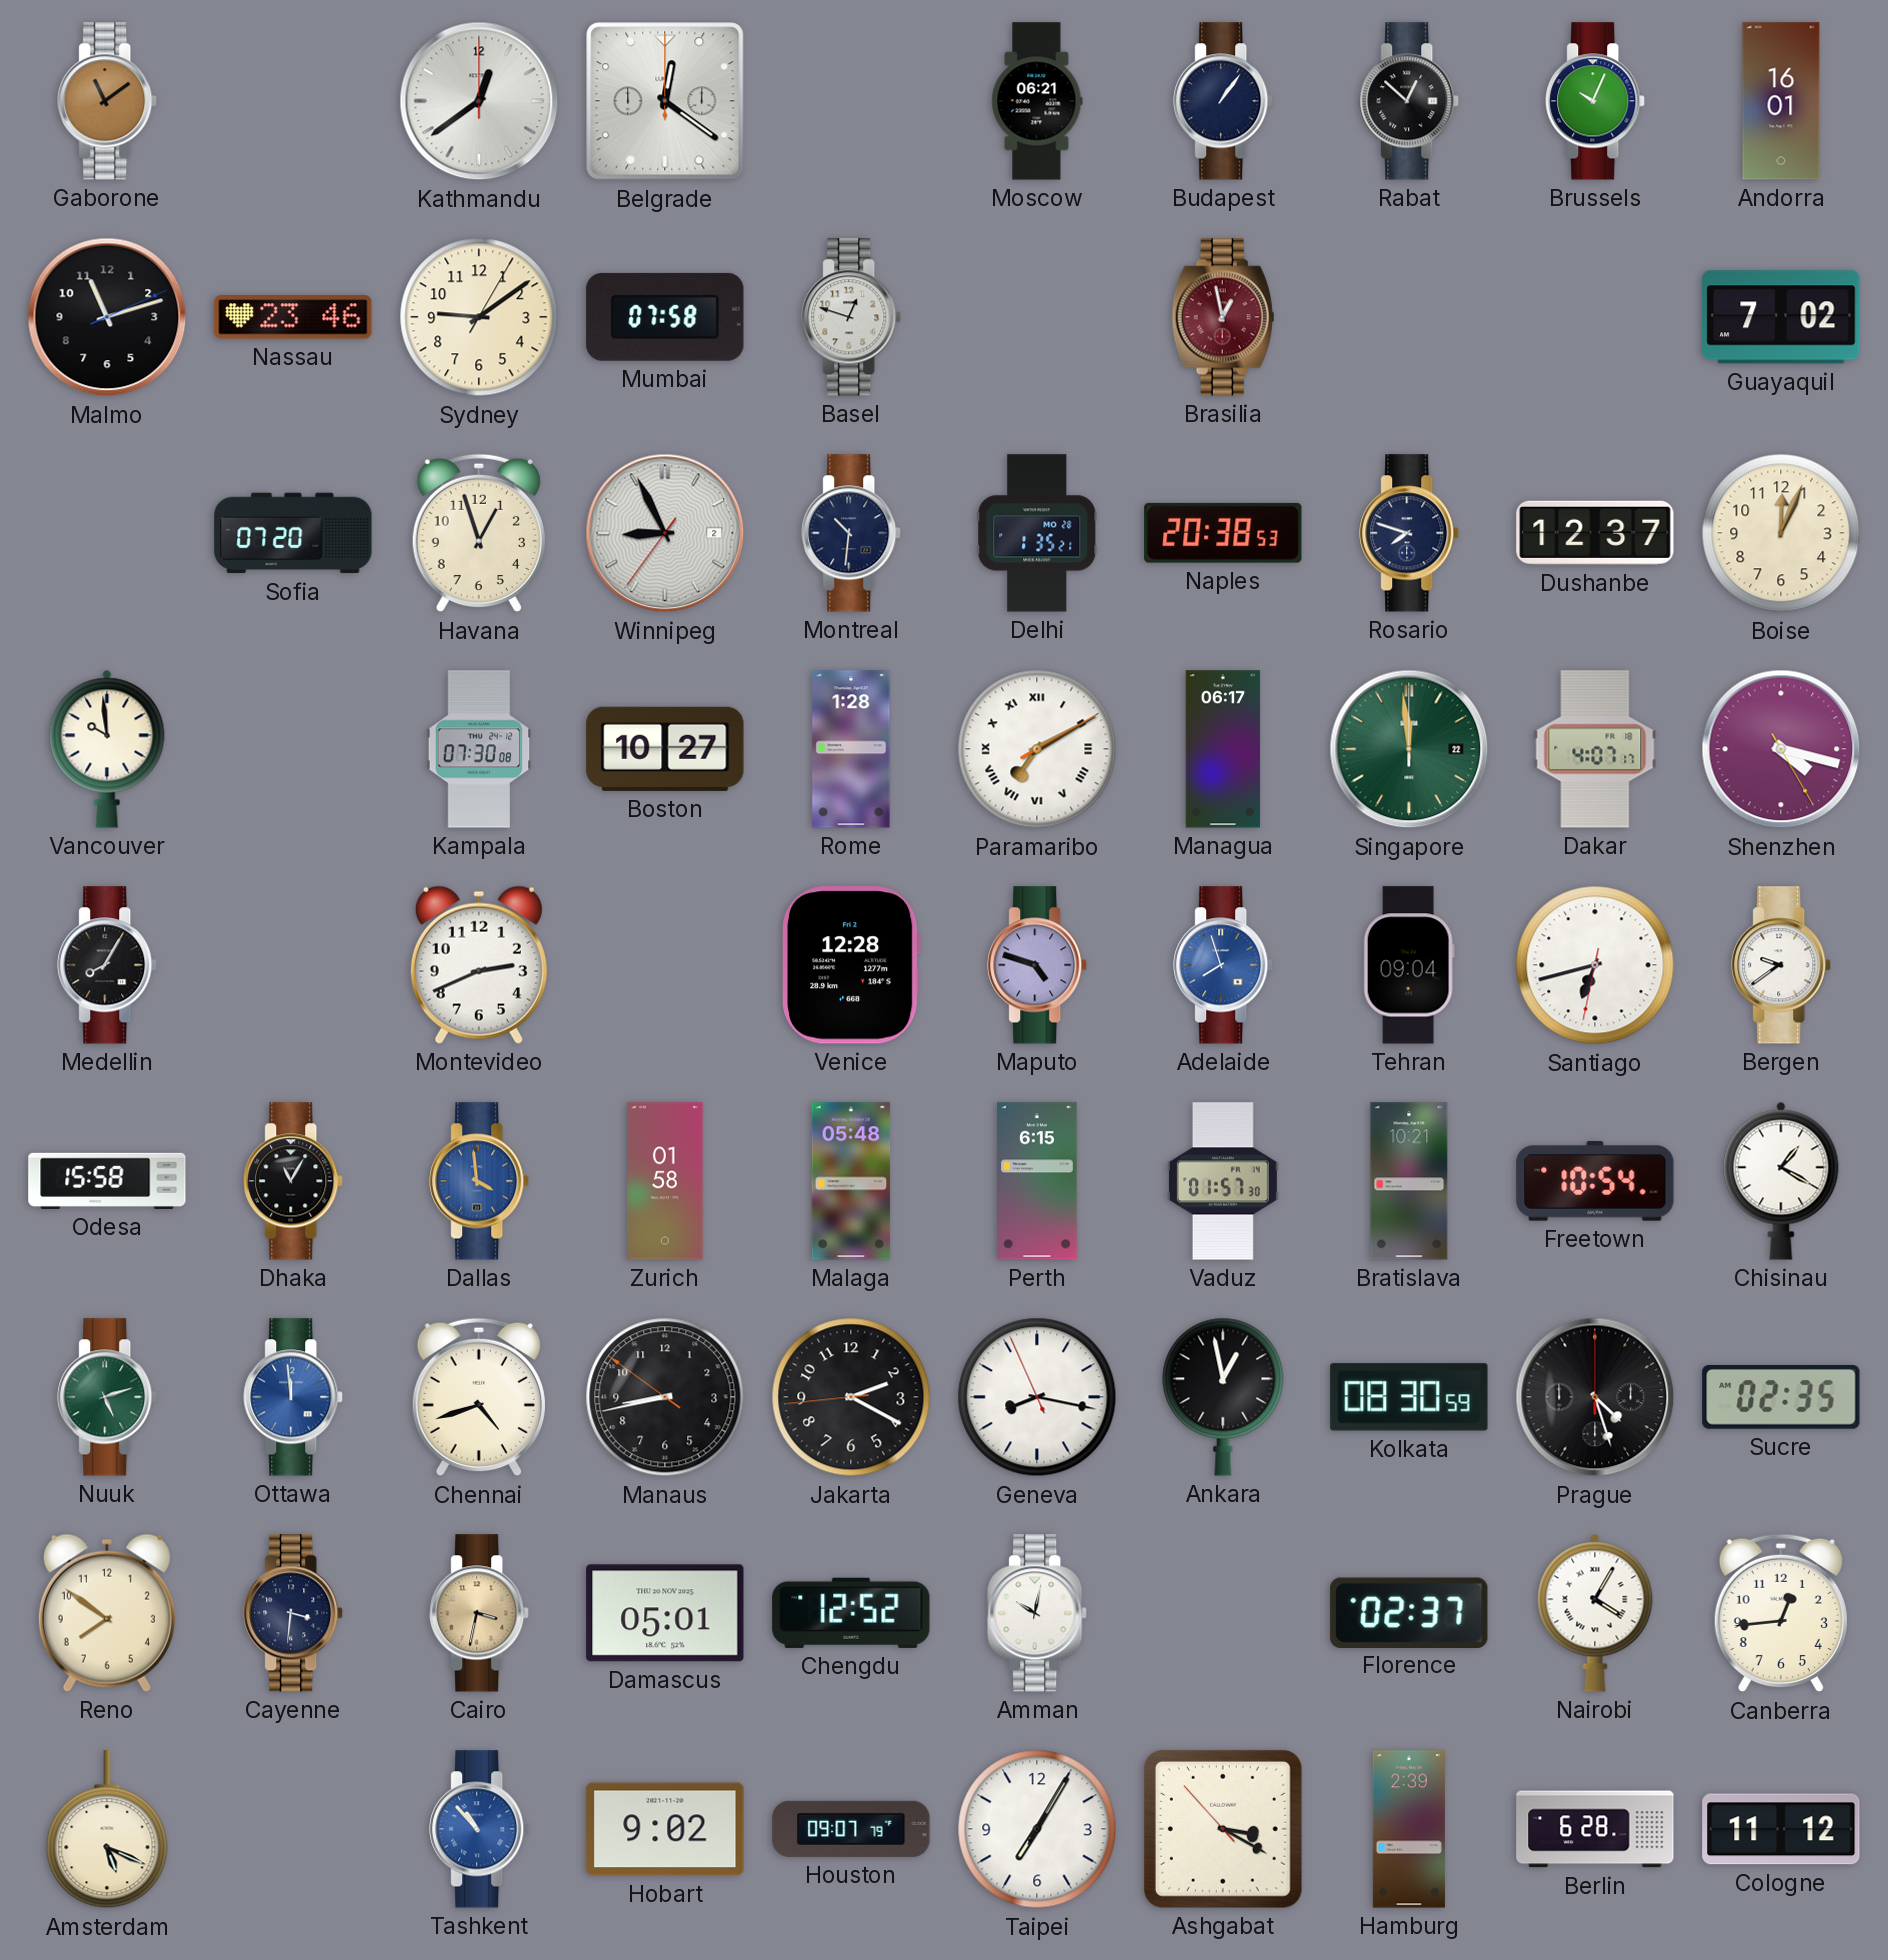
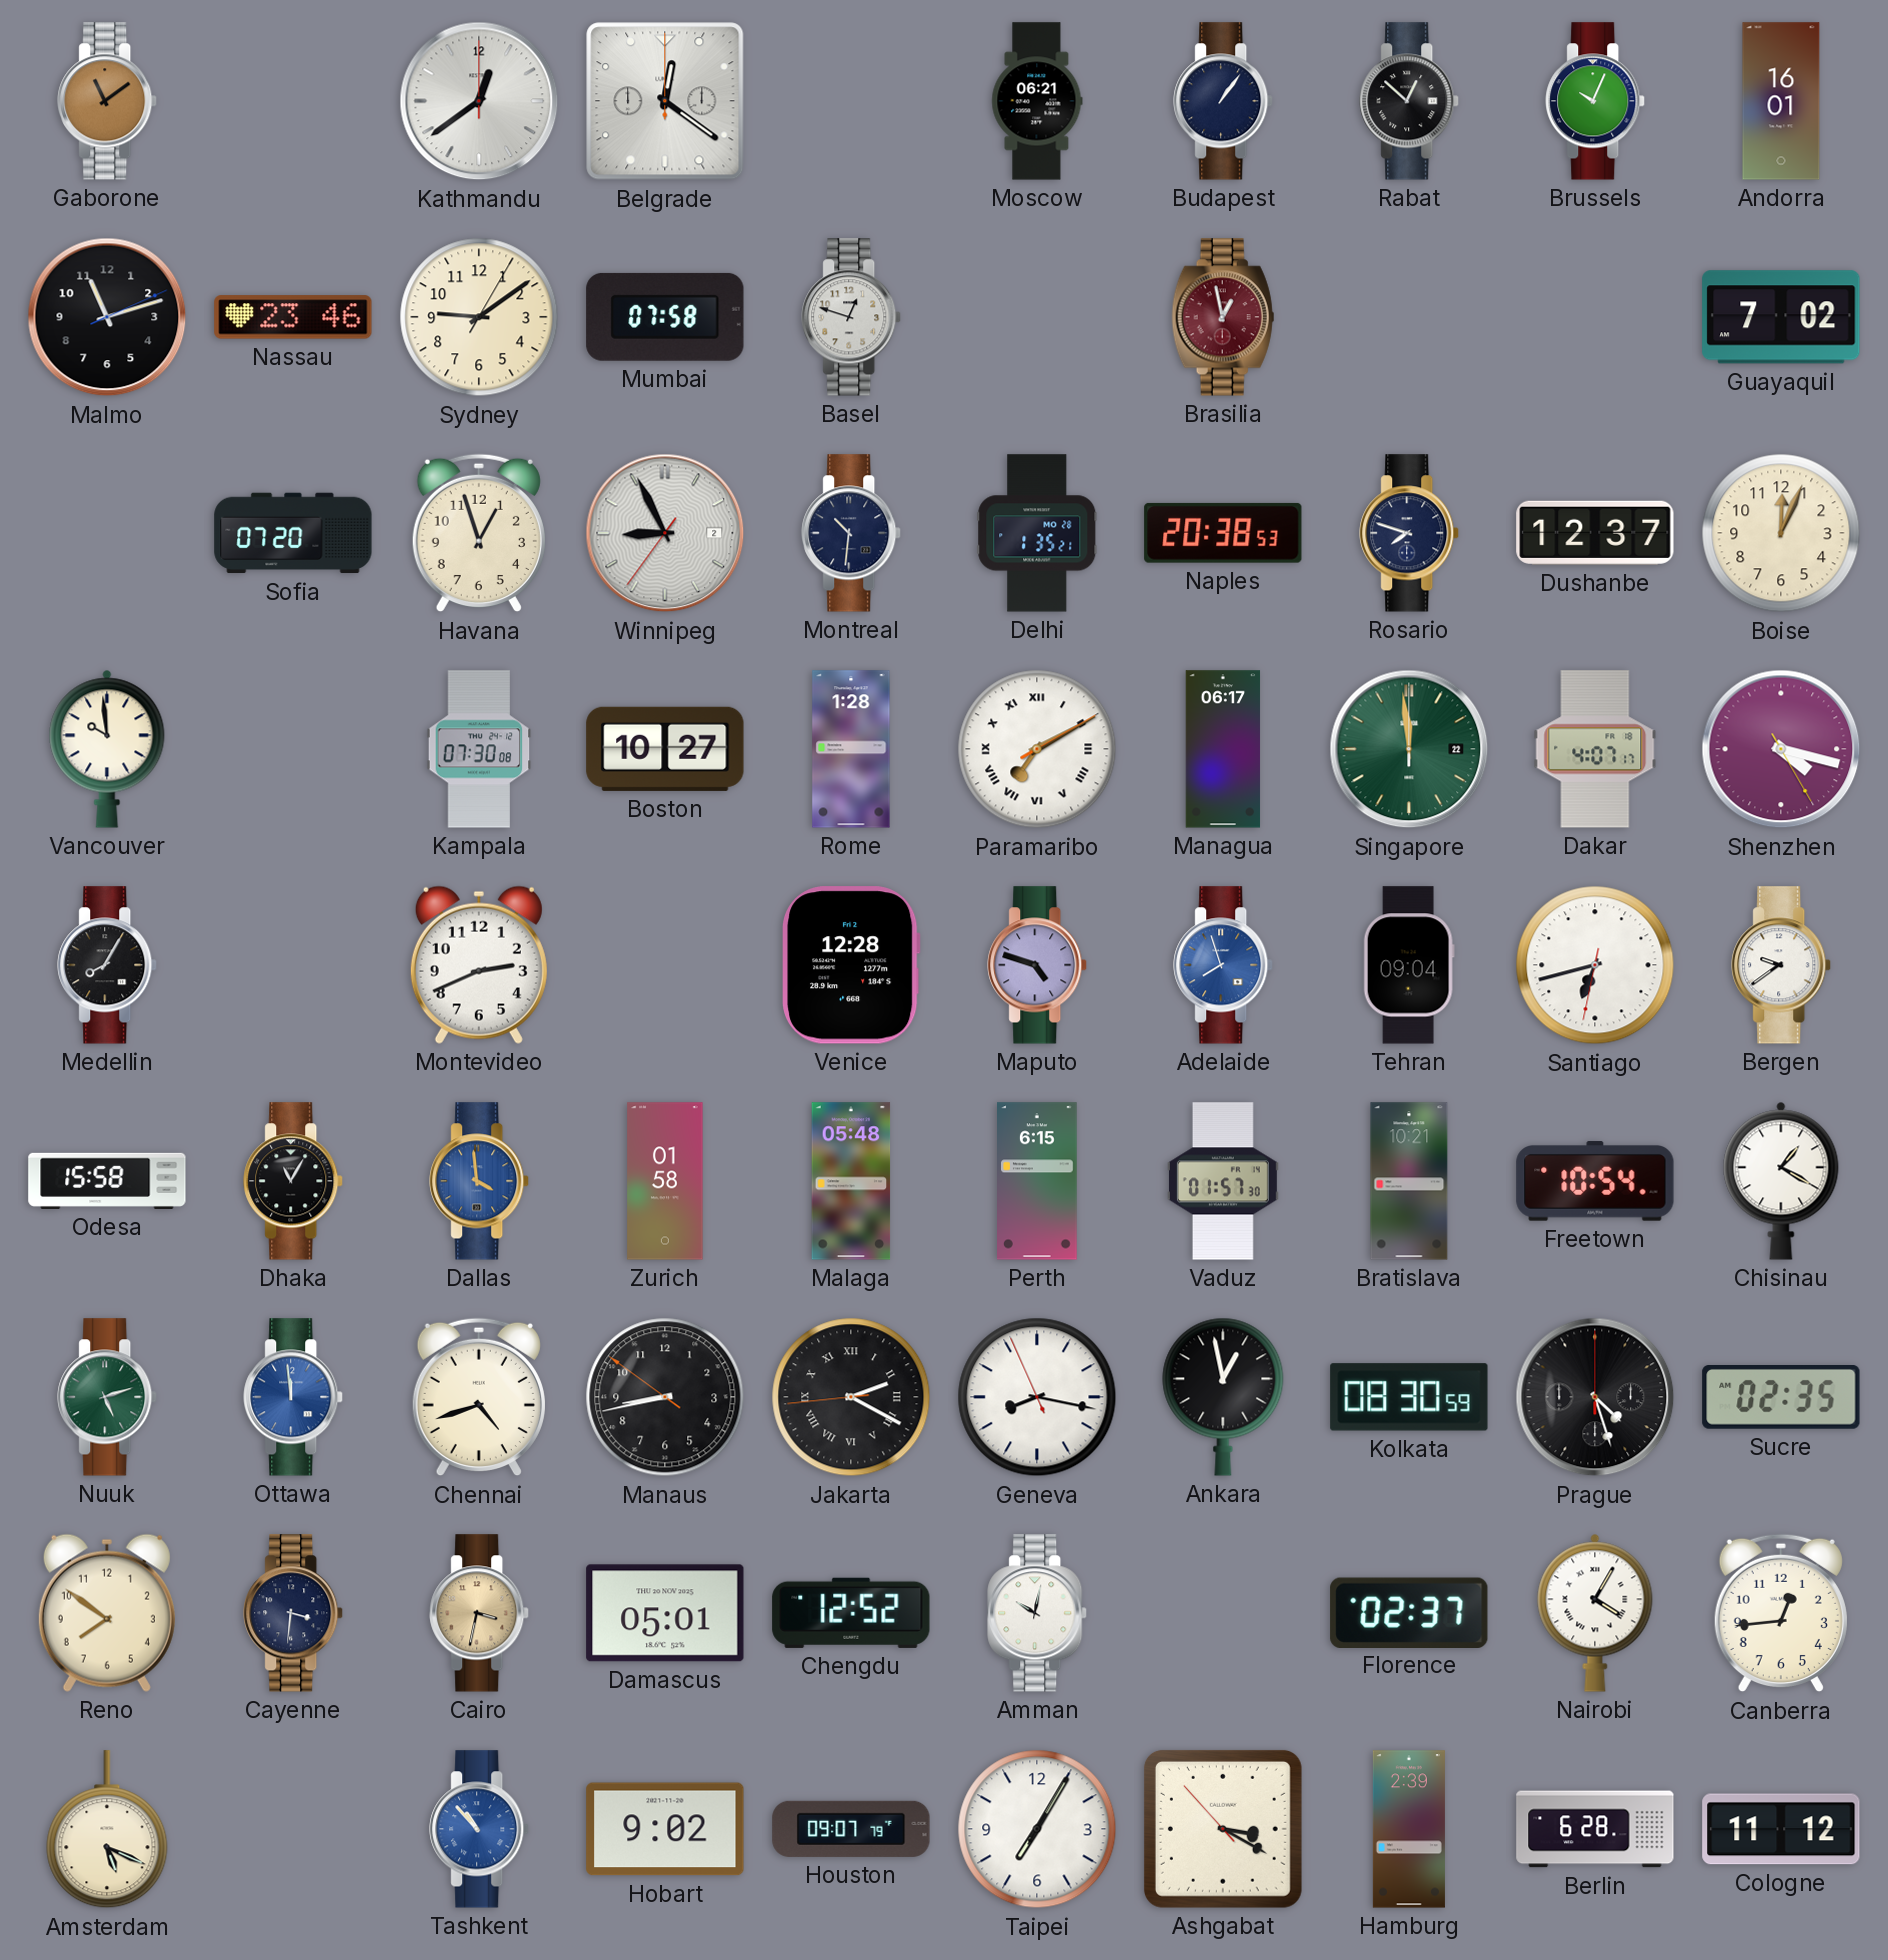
Jakarta numerals: Arabic -> Roman (851, 1397)
